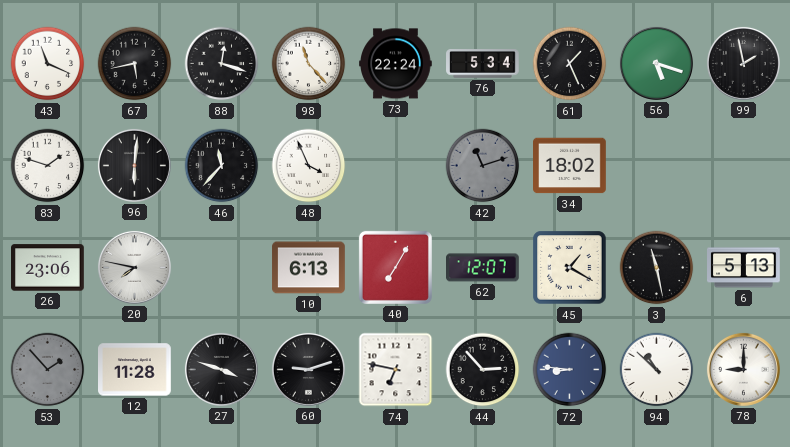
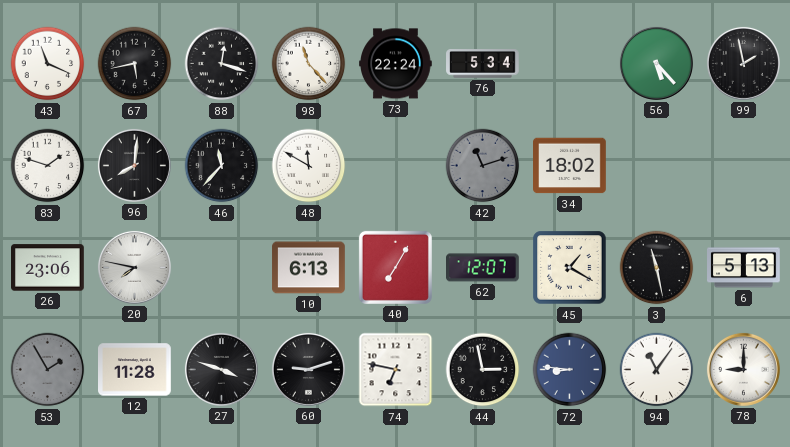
61: 1:26 -> none (570, 64)
56: 5:18 -> 5:23 (656, 63)
96: 6:01 -> 8:01 (134, 165)
48: 3:56 -> 11:50 (309, 166)
53: 1:53 -> 1:55 (48, 370)
44: 2:53 -> 2:58 (483, 370)
94: 10:52 -> 11:06 (657, 370)
